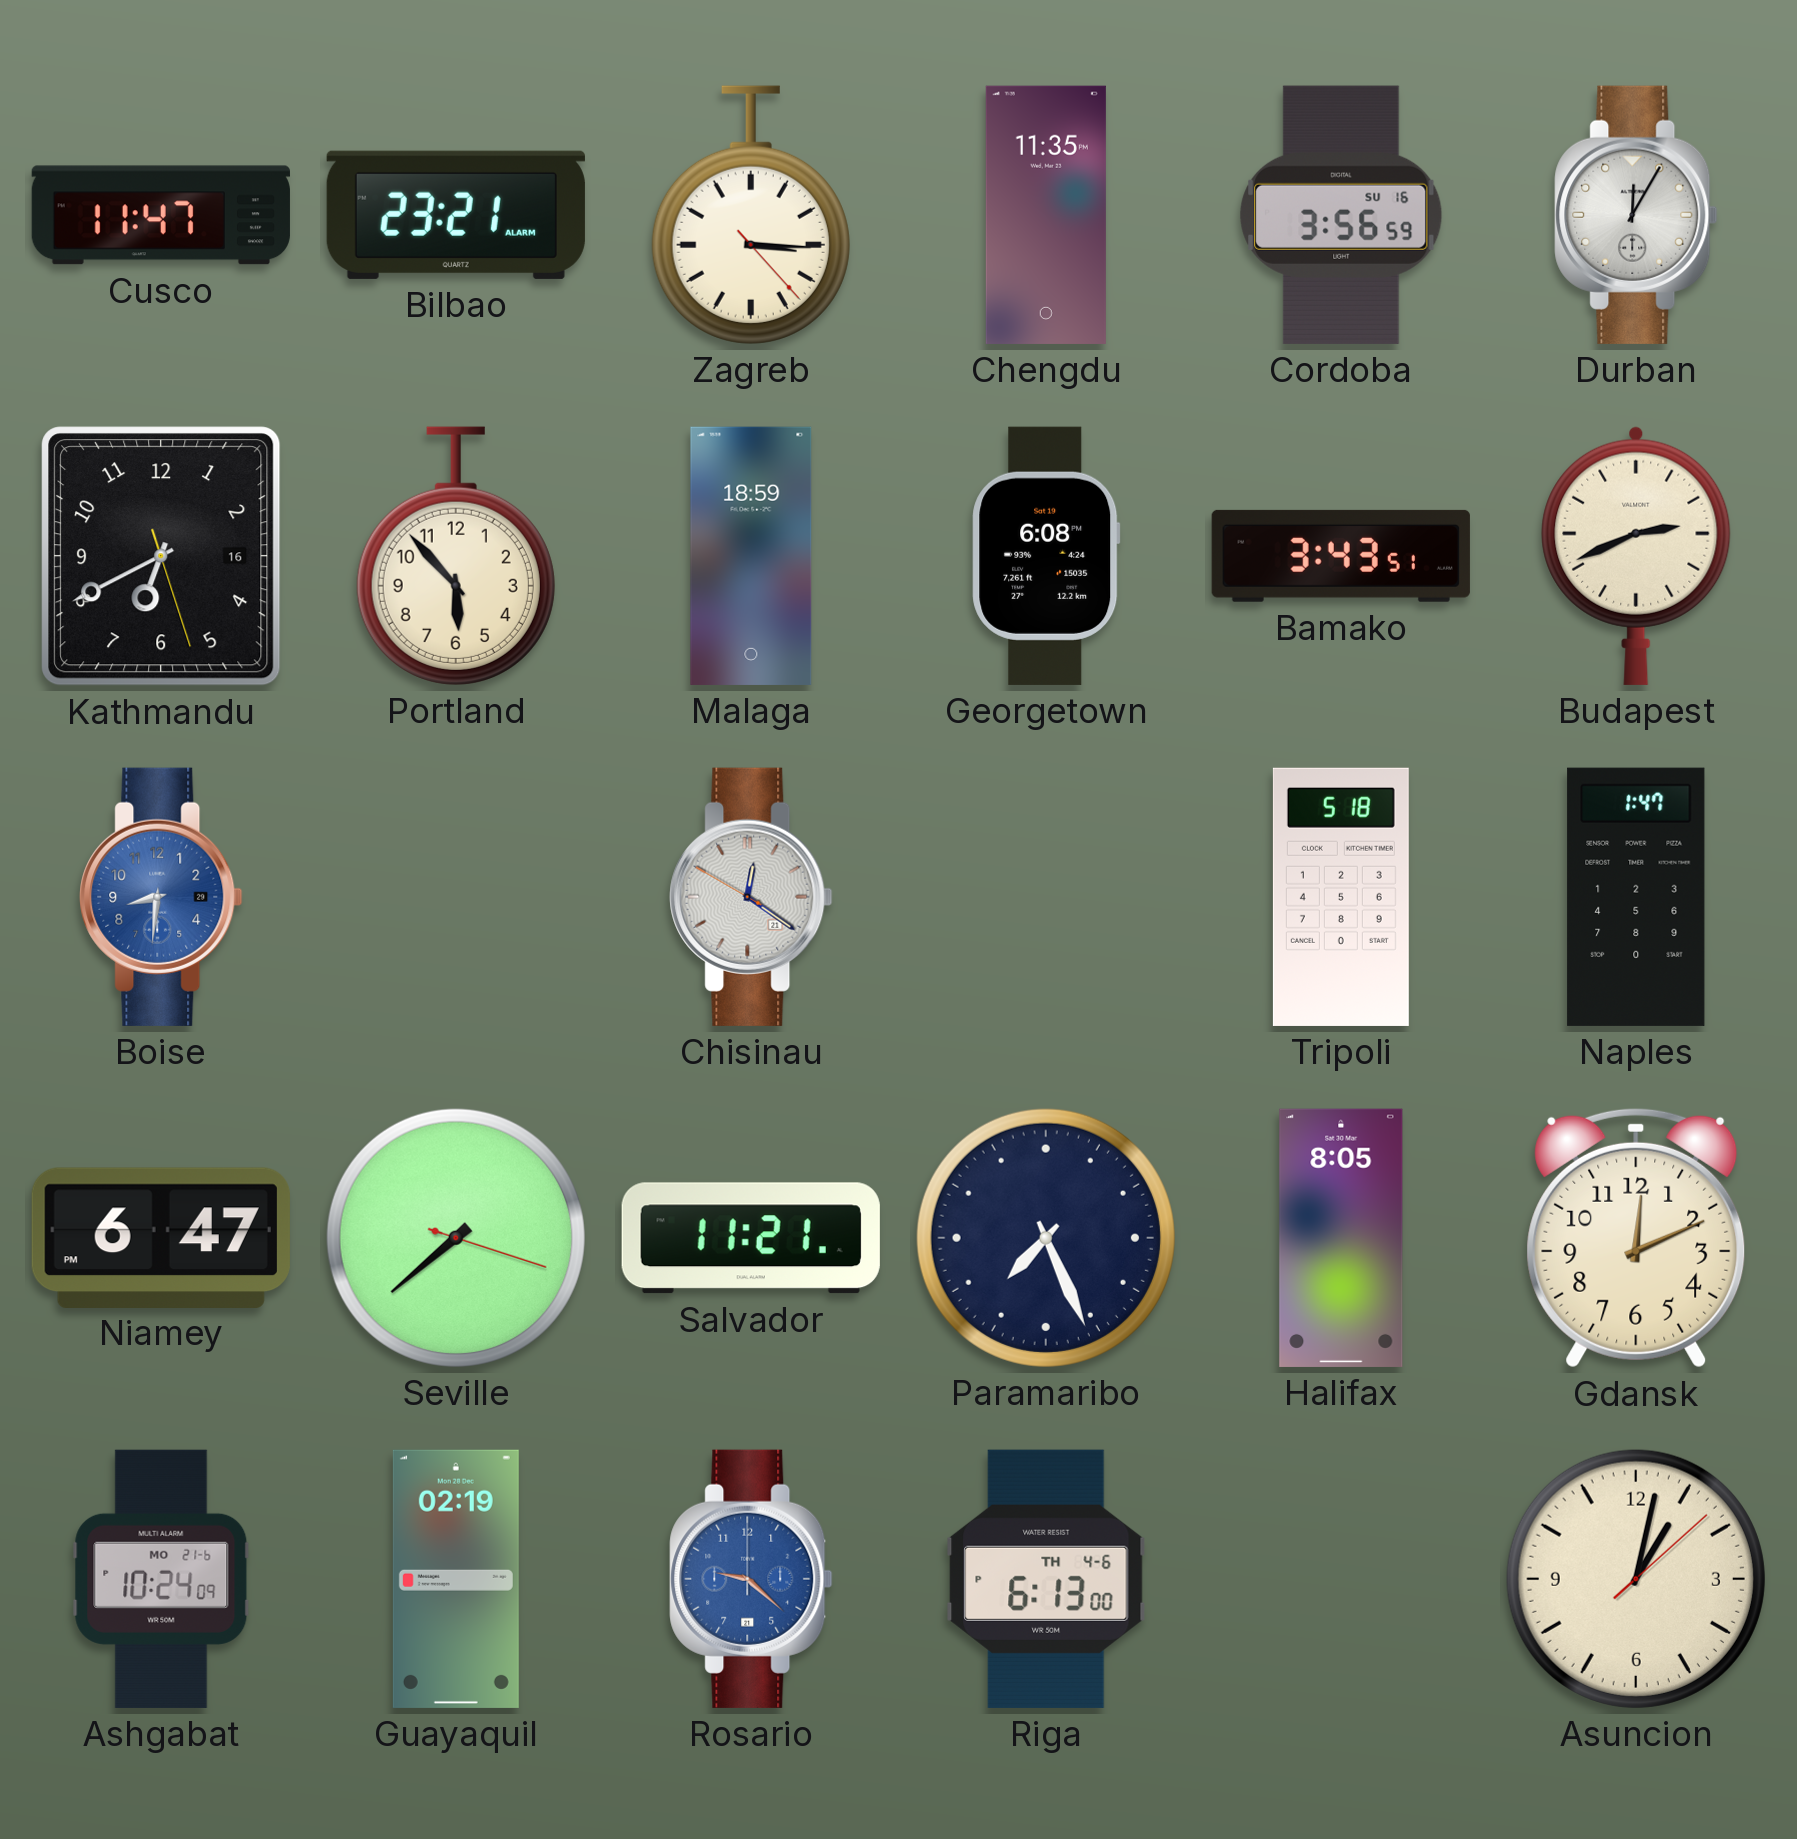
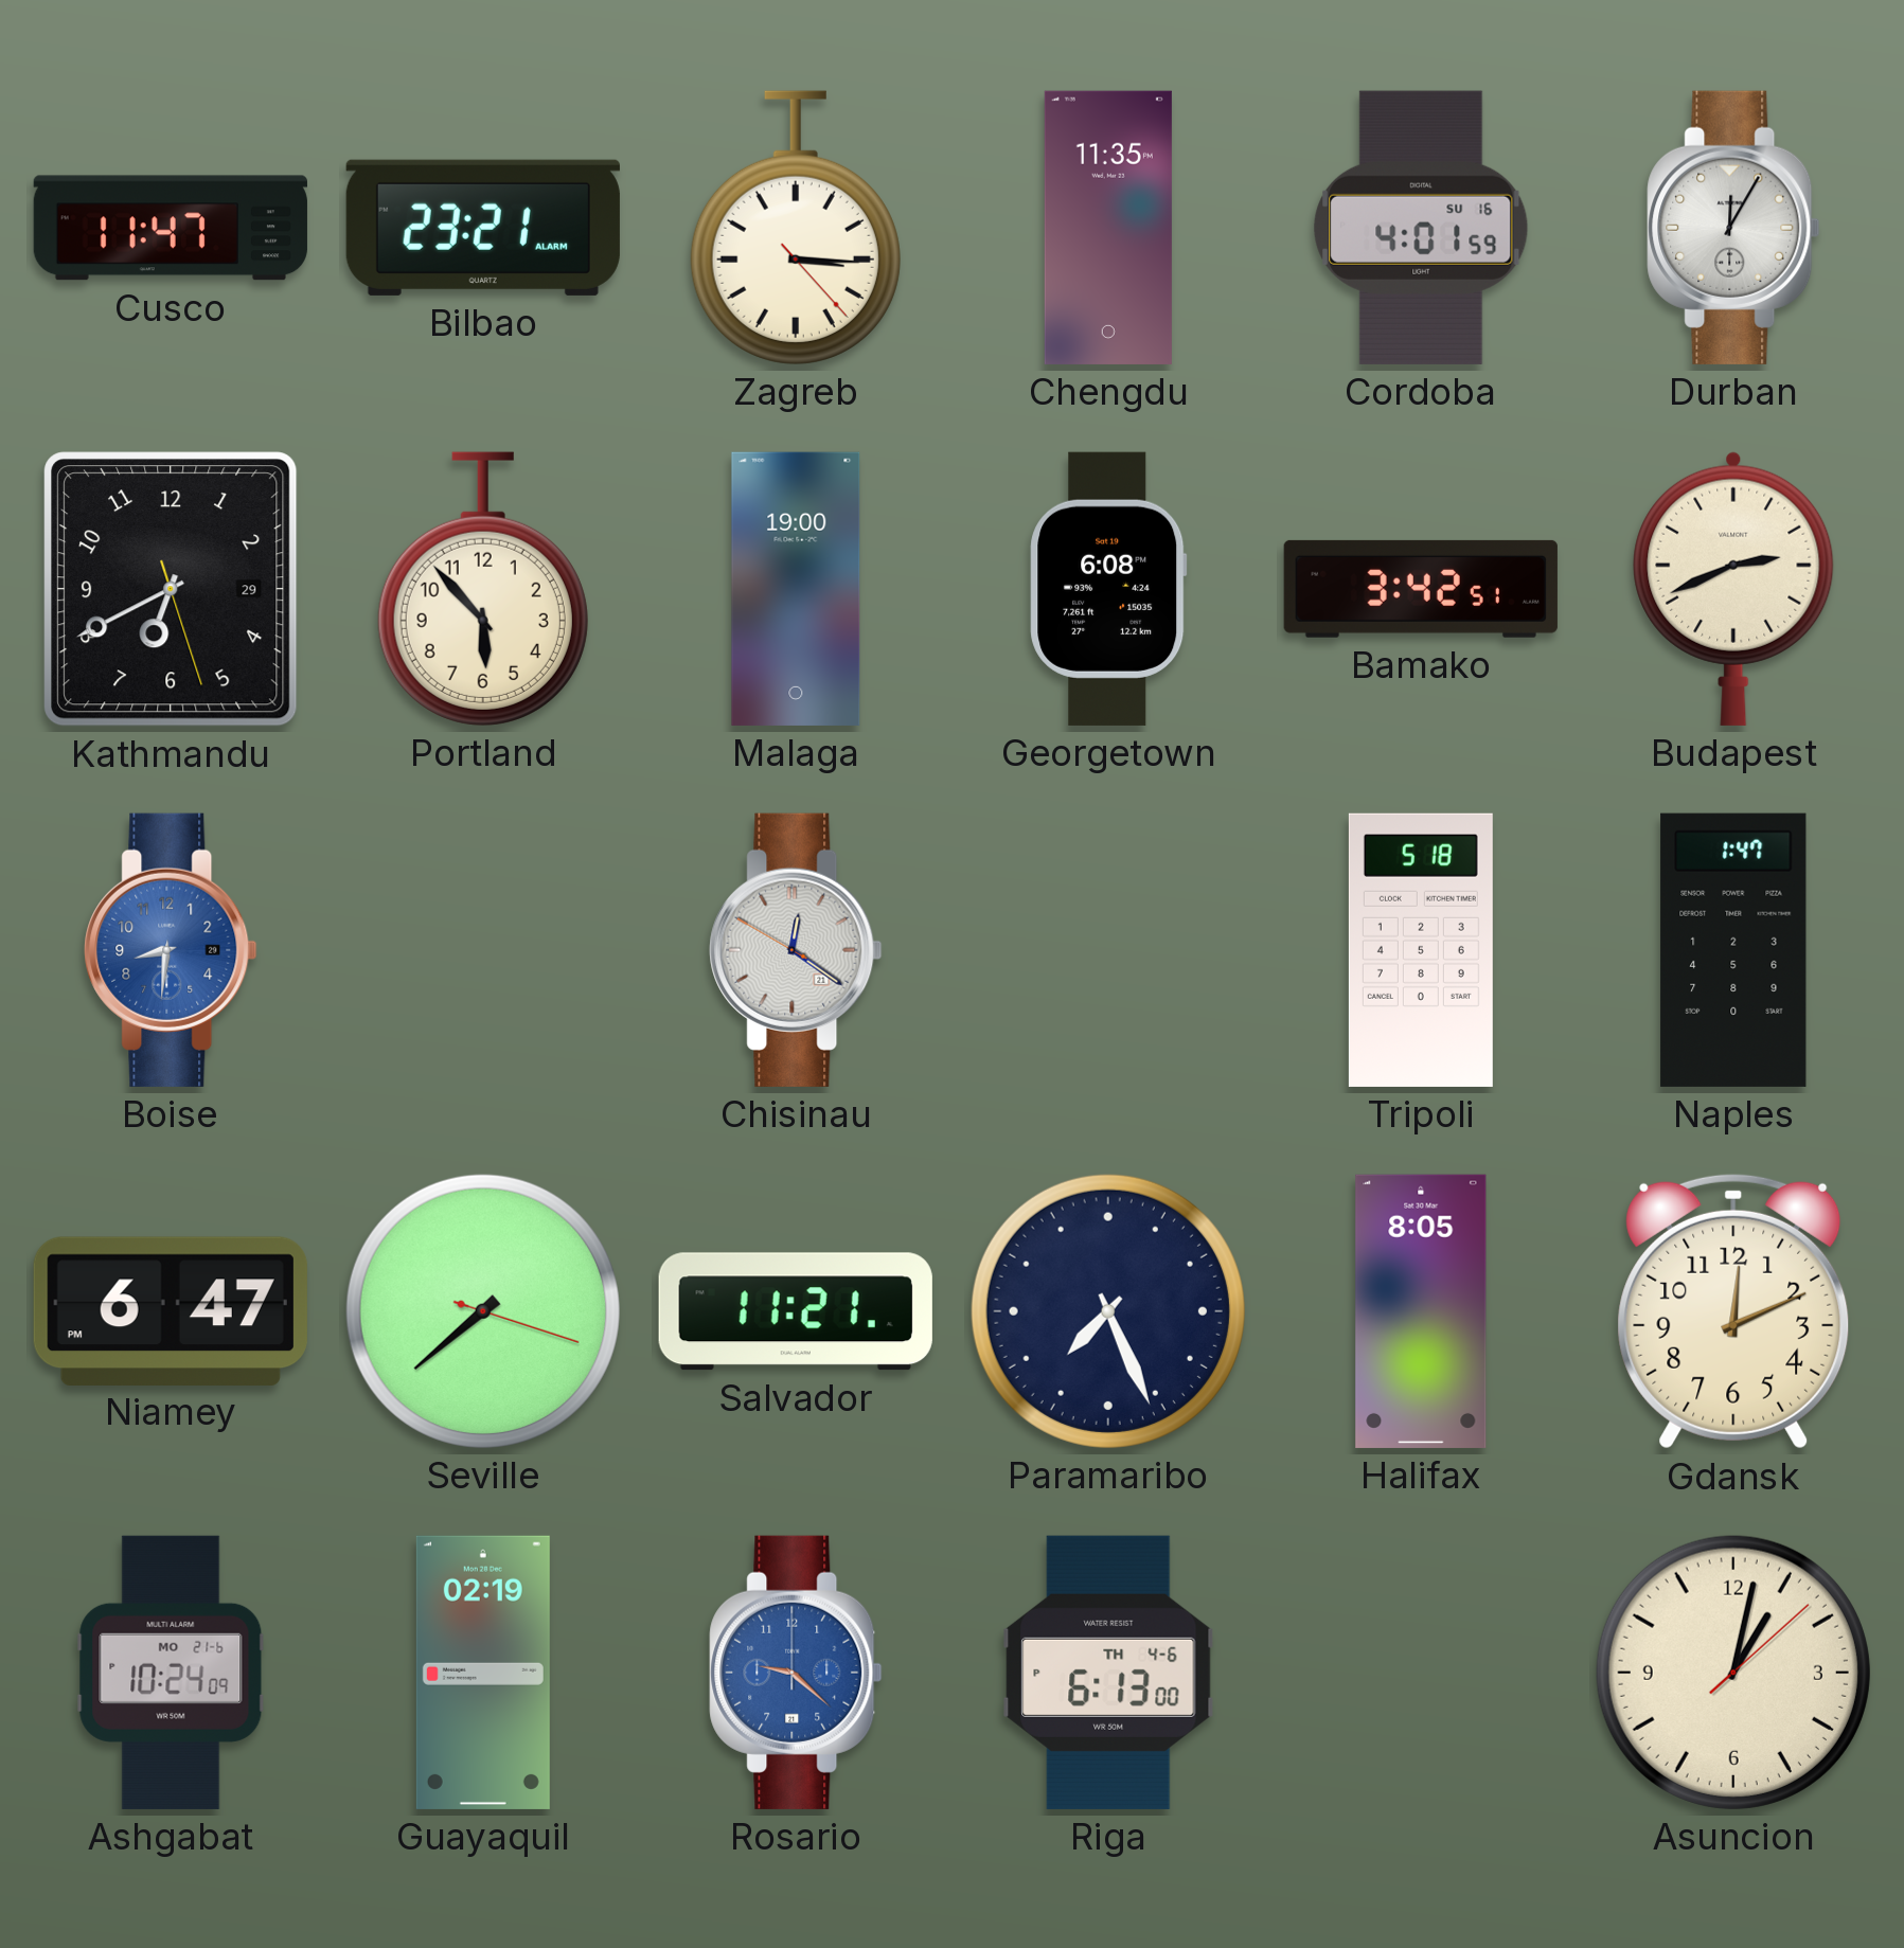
Cordoba: 3:56 -> 4:01 (1421, 228)
Kathmandu date: 16 -> 29 (171, 589)
Malaga: 18:59 -> 19:00 (796, 589)
Bamako: 3:43 -> 3:42 (1421, 589)
